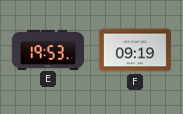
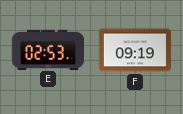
E: 19:53 -> 02:53 (47, 49)
